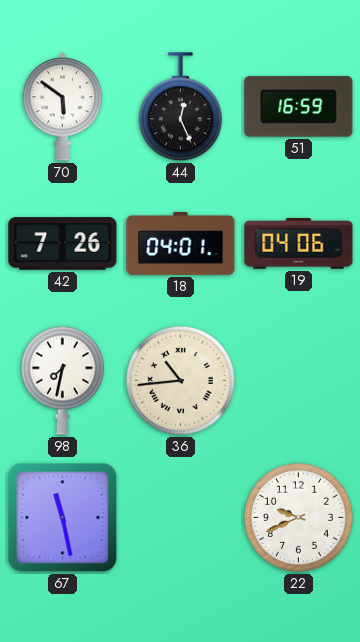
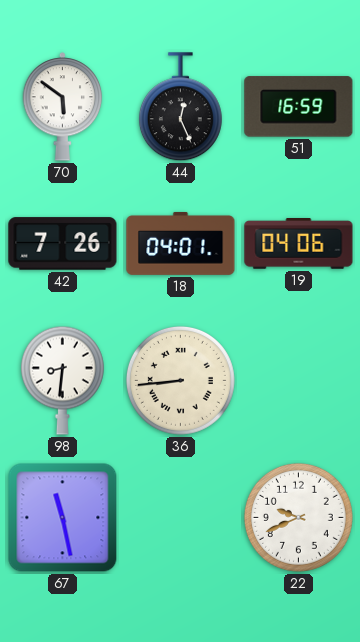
98: 7:32 -> 8:31 (62, 380)
36: 10:44 -> 8:44 (180, 380)
